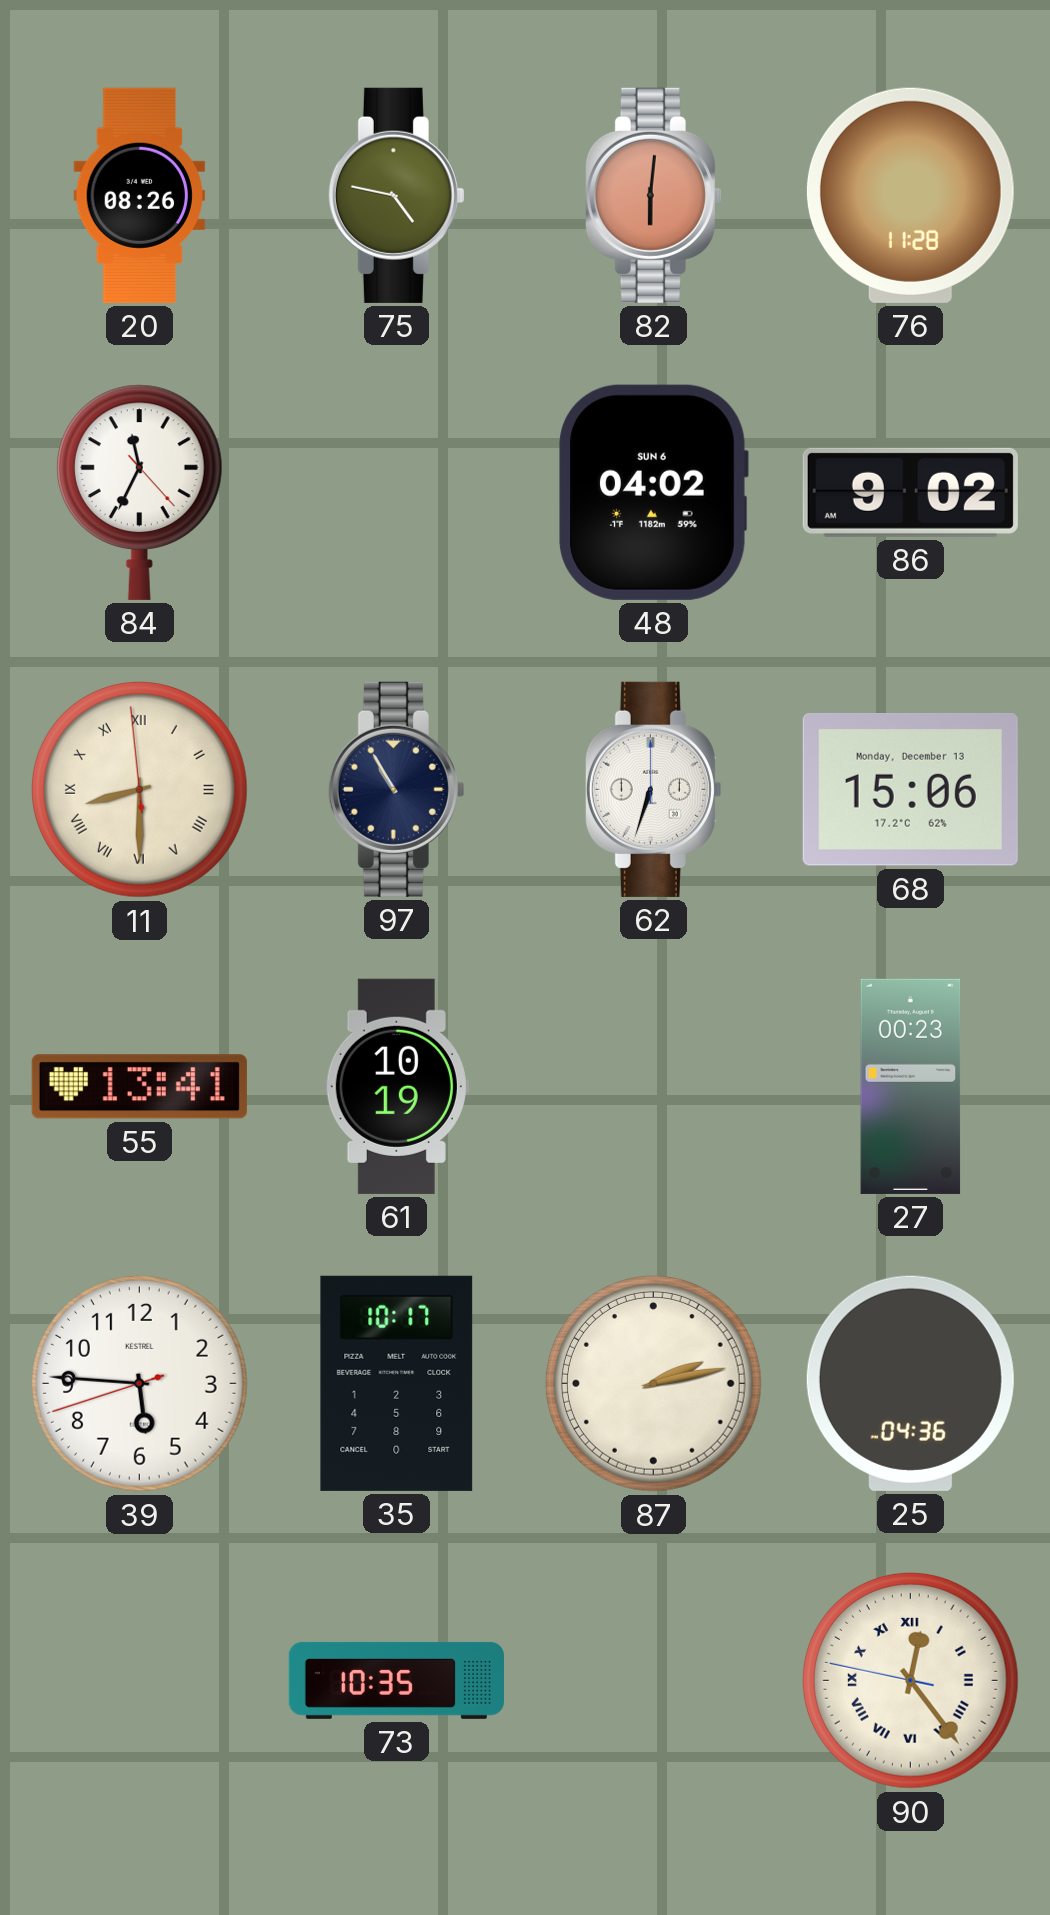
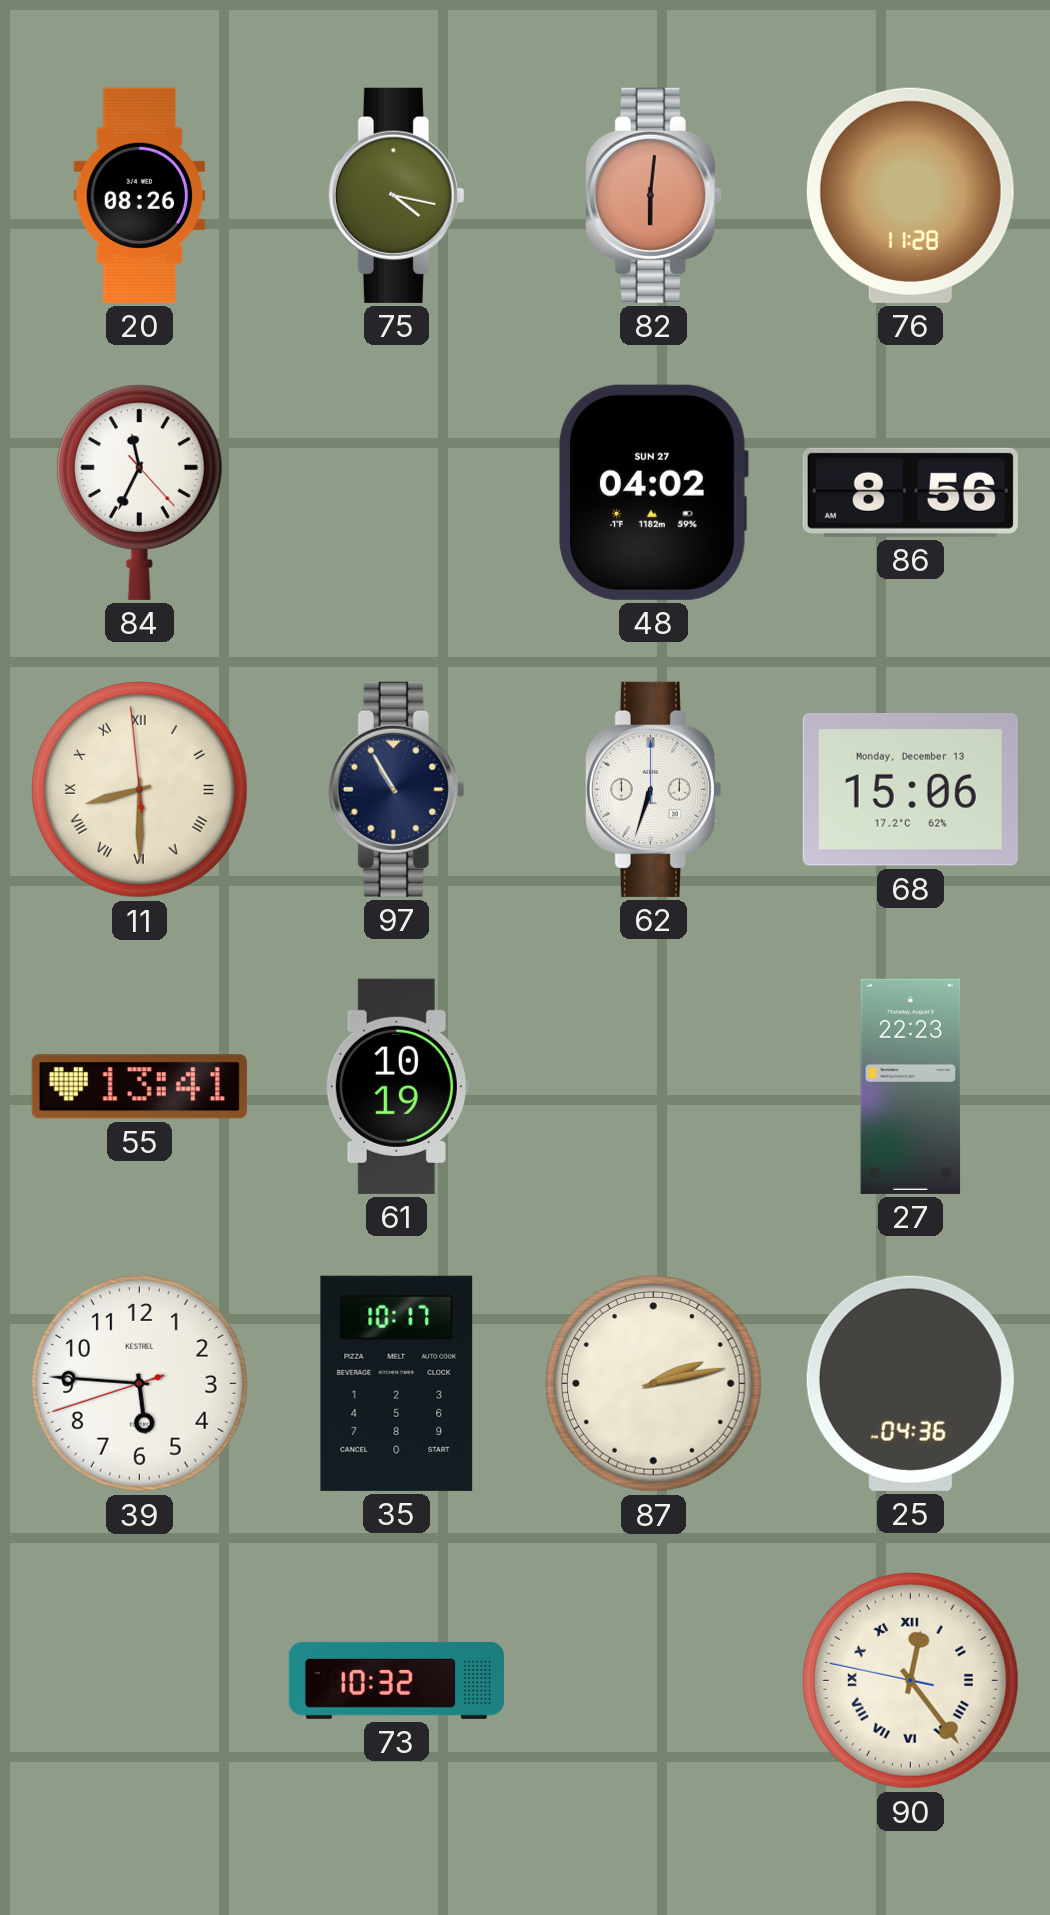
75: 4:47 -> 4:17 (396, 195)
48 date: SUN 6 -> SUN 27 (653, 492)
86: 9:02 -> 8:56 (910, 492)
27: 00:23 -> 22:23 (911, 1086)
73: 10:35 -> 10:32 (396, 1680)
